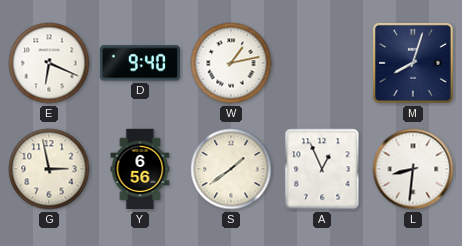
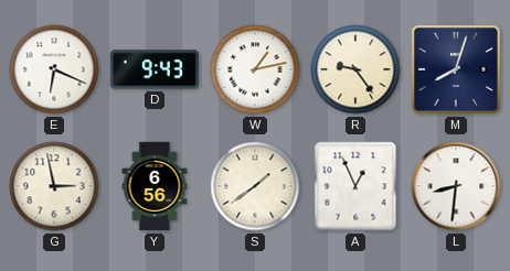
D: 9:40 -> 9:43 (153, 69)
R: none -> 9:24 (355, 69)
